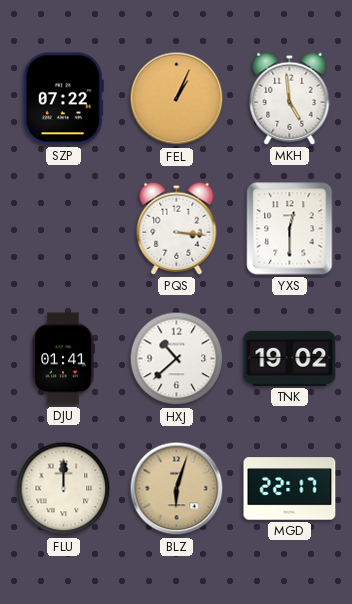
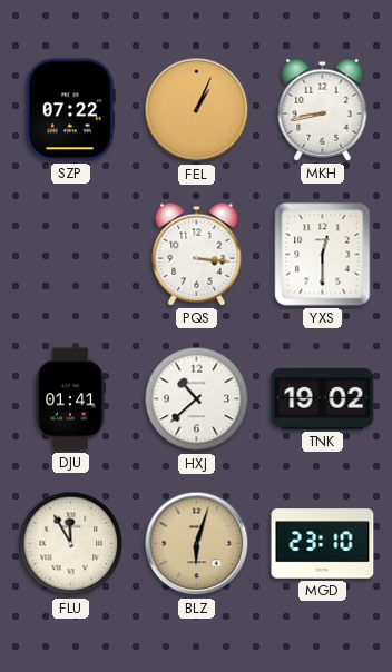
MKH: 4:59 -> 8:43 (323, 109)
FLU: 12:00 -> 11:55 (71, 544)
MGD: 22:17 -> 23:10 (323, 544)
